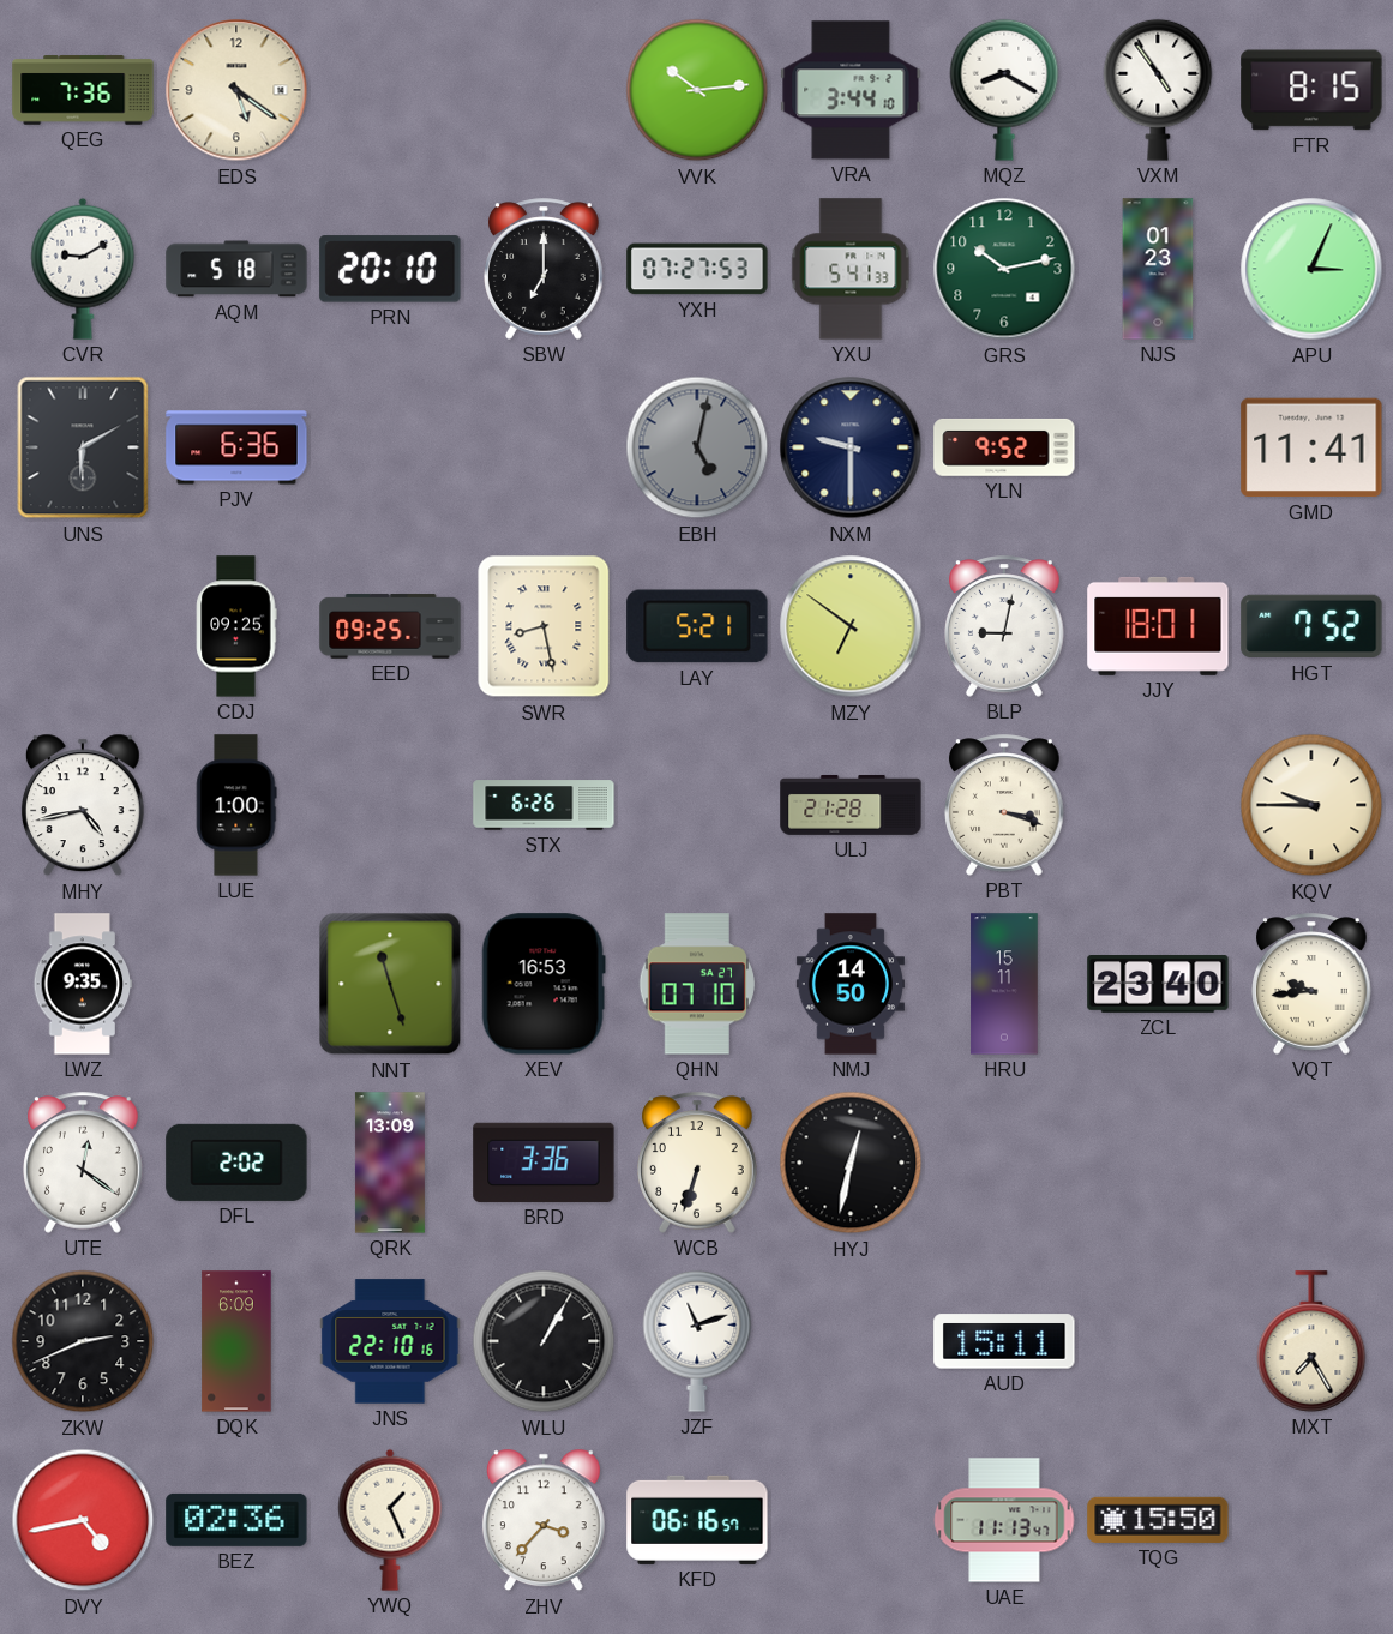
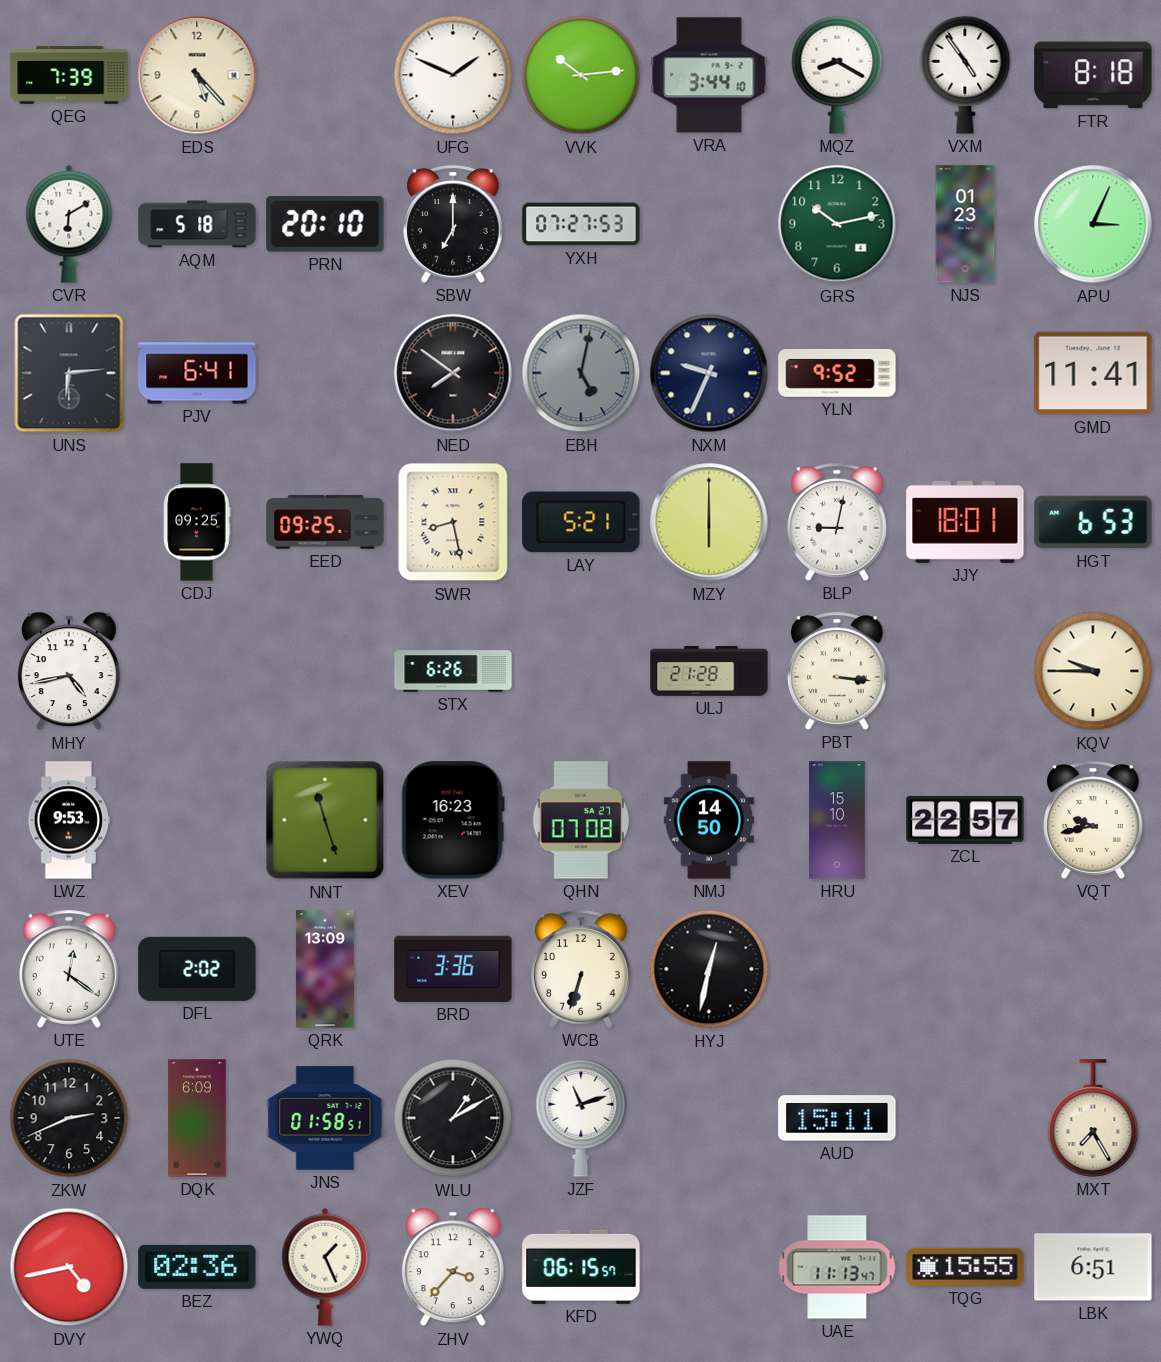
QEG: 7:36 -> 7:39 (69, 75)
EDS: 5:21 -> 5:23 (197, 75)
UFG: none -> 1:49 (453, 75)
FTR: 8:15 -> 8:18 (1093, 75)
CVR: 9:10 -> 6:10 (69, 224)
YXU: 5:41 -> none (851, 269)
UNS: 6:10 -> 6:14 (69, 373)
PJV: 6:36 -> 6:41 (197, 373)
NED: none -> 7:51 (453, 373)
NXM: 9:30 -> 9:34 (709, 373)
MZY: 6:51 -> 6:00 (709, 522)
HGT: 7:52 -> 6:53 (1093, 522)
LUE: 1:00 -> none (236, 805)
PBT: 3:18 -> 3:16 (837, 671)
LWZ: 9:35 -> 9:53 (69, 820)
XEV: 16:53 -> 16:23 (453, 820)
QHN: 07:10 -> 07:08 (581, 820)
HRU: 15:11 -> 15:10 (837, 820)
ZCL: 23:40 -> 22:57 (965, 821)
VQT: 9:44 -> 9:43 (1093, 820)
JNS: 22:10 -> 01:58 (325, 1118)
WLU: 1:05 -> 1:10 (453, 1118)
KFD: 06:16 -> 06:15 (581, 1267)
TQG: 15:50 -> 15:55 (965, 1267)
LBK: none -> 6:51 (1093, 1267)
